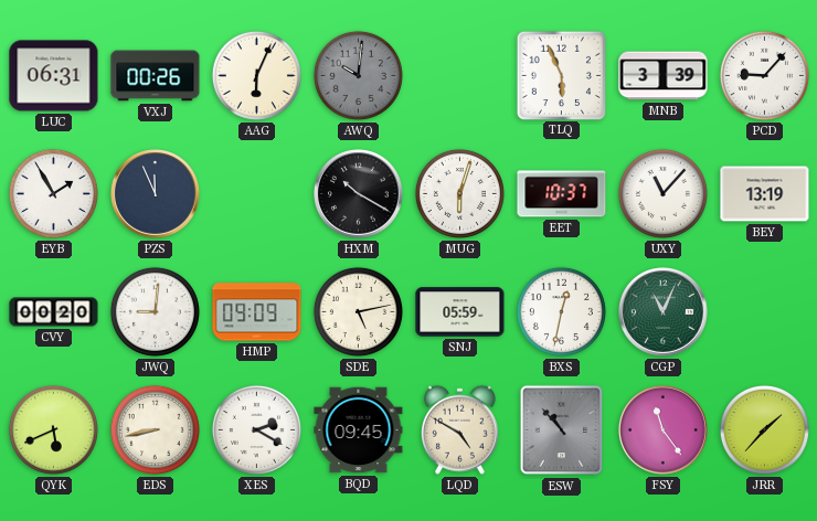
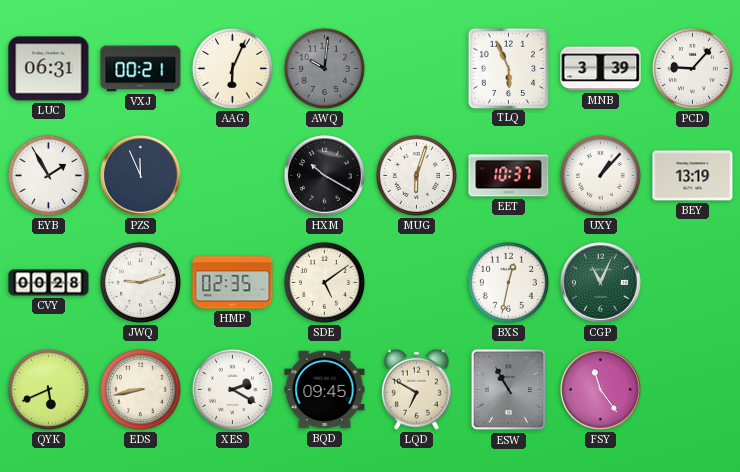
VXJ: 00:26 -> 00:21 (141, 69)
UXY: 11:07 -> 1:07 (600, 175)
CVY: 00:20 -> 00:28 (49, 283)
JWQ: 9:01 -> 9:12 (140, 282)
HMP: 09:09 -> 02:35 (233, 283)
SDE: 5:13 -> 5:09 (324, 282)
SNJ: 05:59 -> none (460, 312)
LQD: 4:50 -> 6:50 (416, 389)
ESW: 10:53 -> 10:55 (509, 390)
JRR: 1:37 -> none (764, 429)
